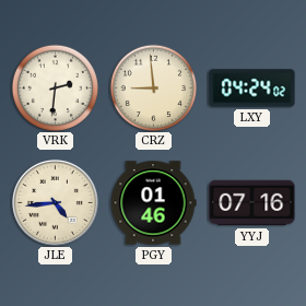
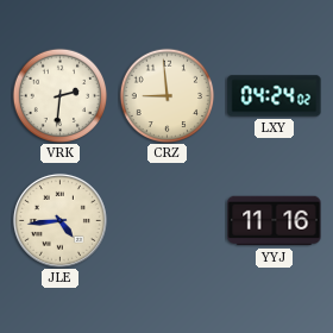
PGY: 01:46 -> none (153, 203)
YYJ: 07:16 -> 11:16 (275, 221)
